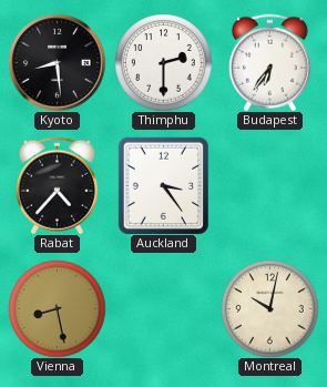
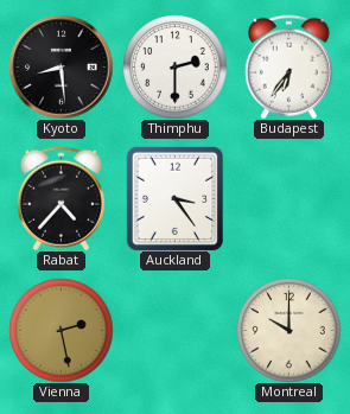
Vienna: 8:28 -> 2:28 (61, 330)
Montreal: 10:02 -> 10:00 (288, 330)
